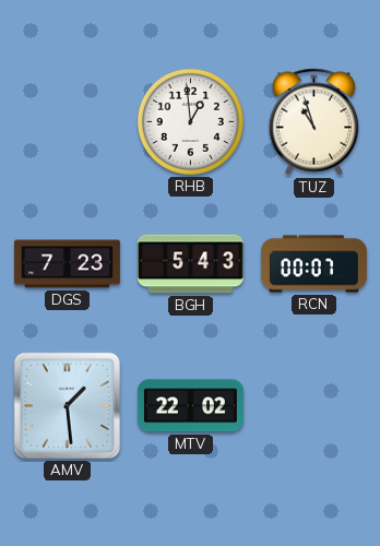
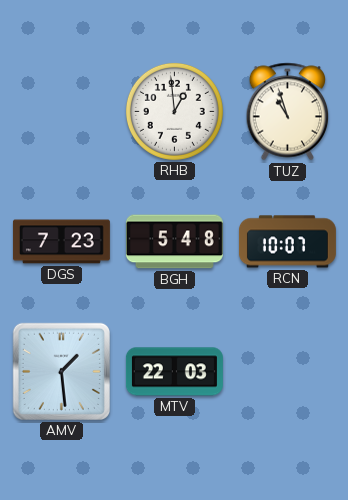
BGH: 5:43 -> 5:48 (174, 242)
RCN: 00:07 -> 10:07 (287, 242)
MTV: 22:02 -> 22:03 (174, 372)
